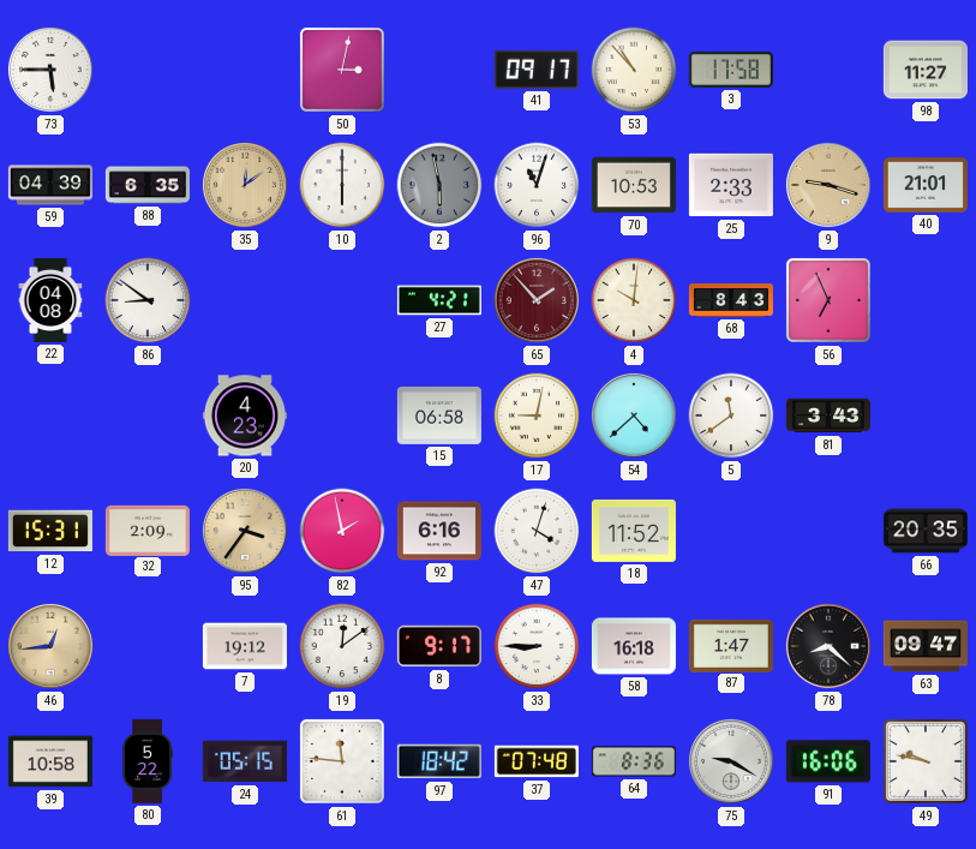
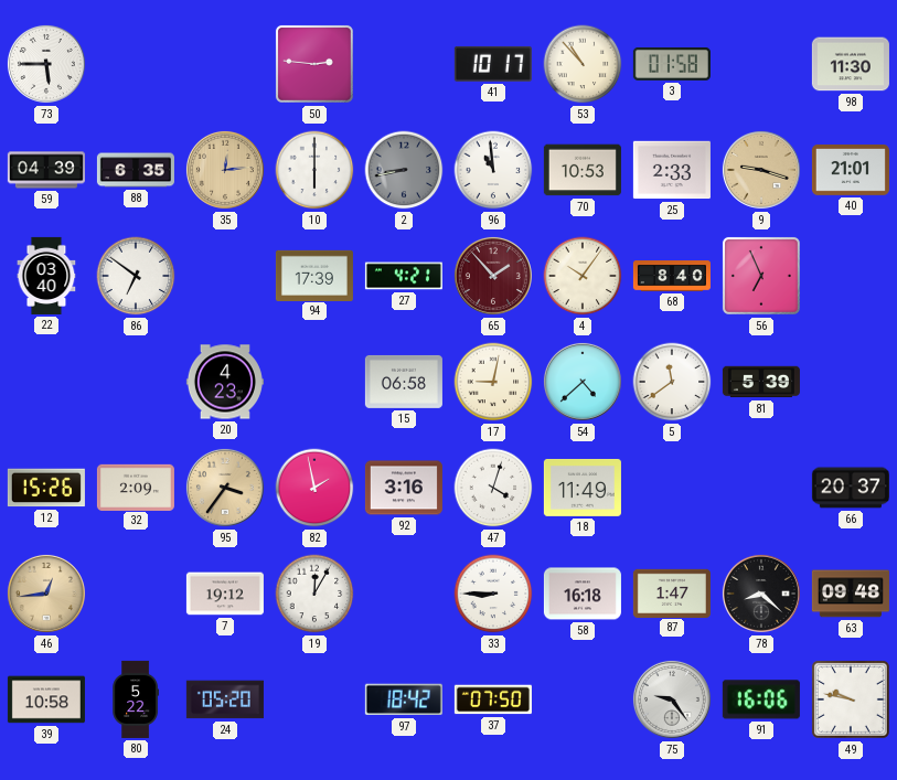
50: 3:02 -> 2:46 (314, 64)
41: 09:17 -> 10:17 (493, 64)
3: 17:58 -> 01:58 (672, 64)
98: 11:27 -> 11:30 (851, 64)
35: 12:09 -> 12:14 (225, 170)
2: 5:58 -> 8:43 (404, 170)
96: 11:03 -> 10:59 (493, 170)
22: 04:08 -> 03:40 (46, 276)
86: 8:51 -> 6:51 (136, 276)
94: none -> 17:39 (314, 275)
4: 10:01 -> 10:06 (583, 276)
68: 8:43 -> 8:40 (672, 277)
81: 3:43 -> 5:39 (761, 382)
12: 15:31 -> 15:26 (46, 488)
92: 6:16 -> 3:16 (404, 488)
18: 11:52 -> 11:49 (583, 488)
66: 20:35 -> 20:37 (851, 488)
19: 12:09 -> 12:05 (314, 594)
8: 9:17 -> none (439, 646)
63: 09:47 -> 09:48 (851, 594)
24: 05:15 -> 05:20 (225, 699)
61: 11:46 -> none (342, 761)
37: 07:48 -> 07:50 (493, 699)
64: 8:36 -> none (634, 761)
75: 9:20 -> 9:24 (672, 699)
